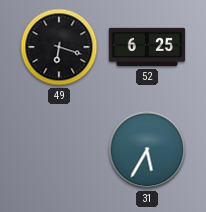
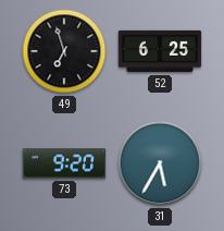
49: 6:18 -> 6:57 (64, 51)
73: none -> 9:20 (64, 163)
